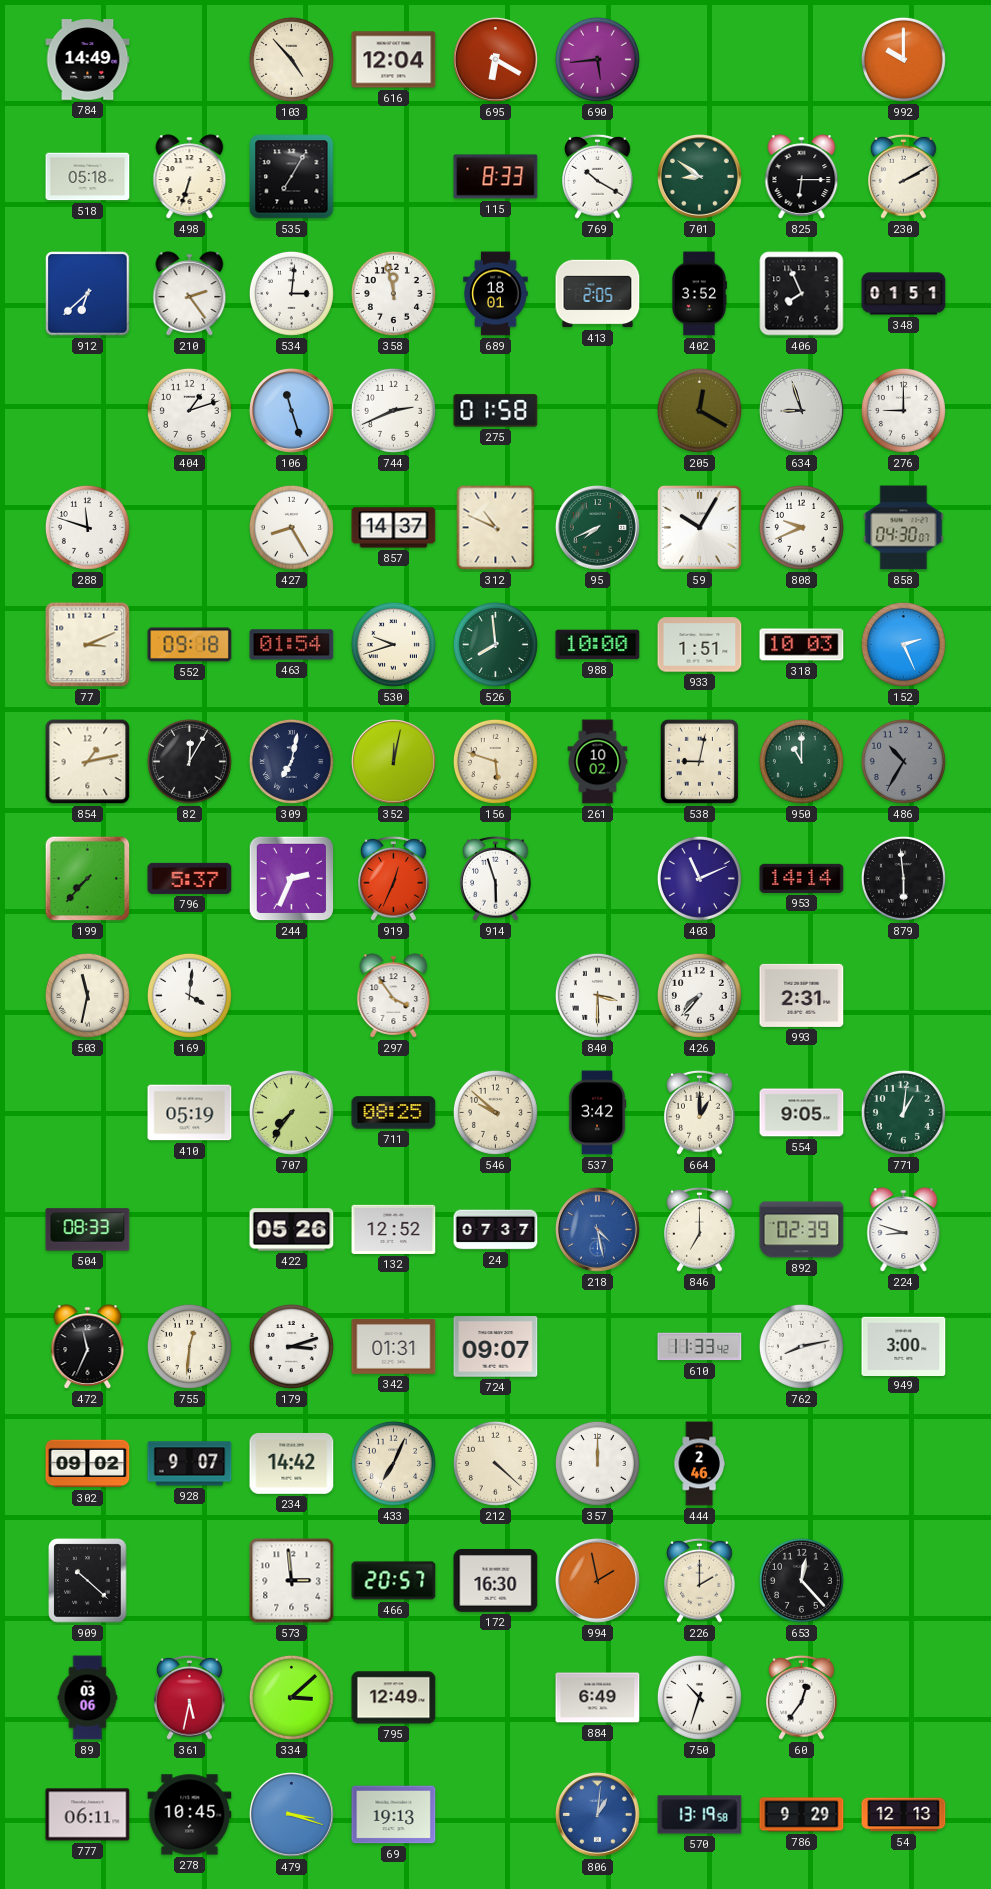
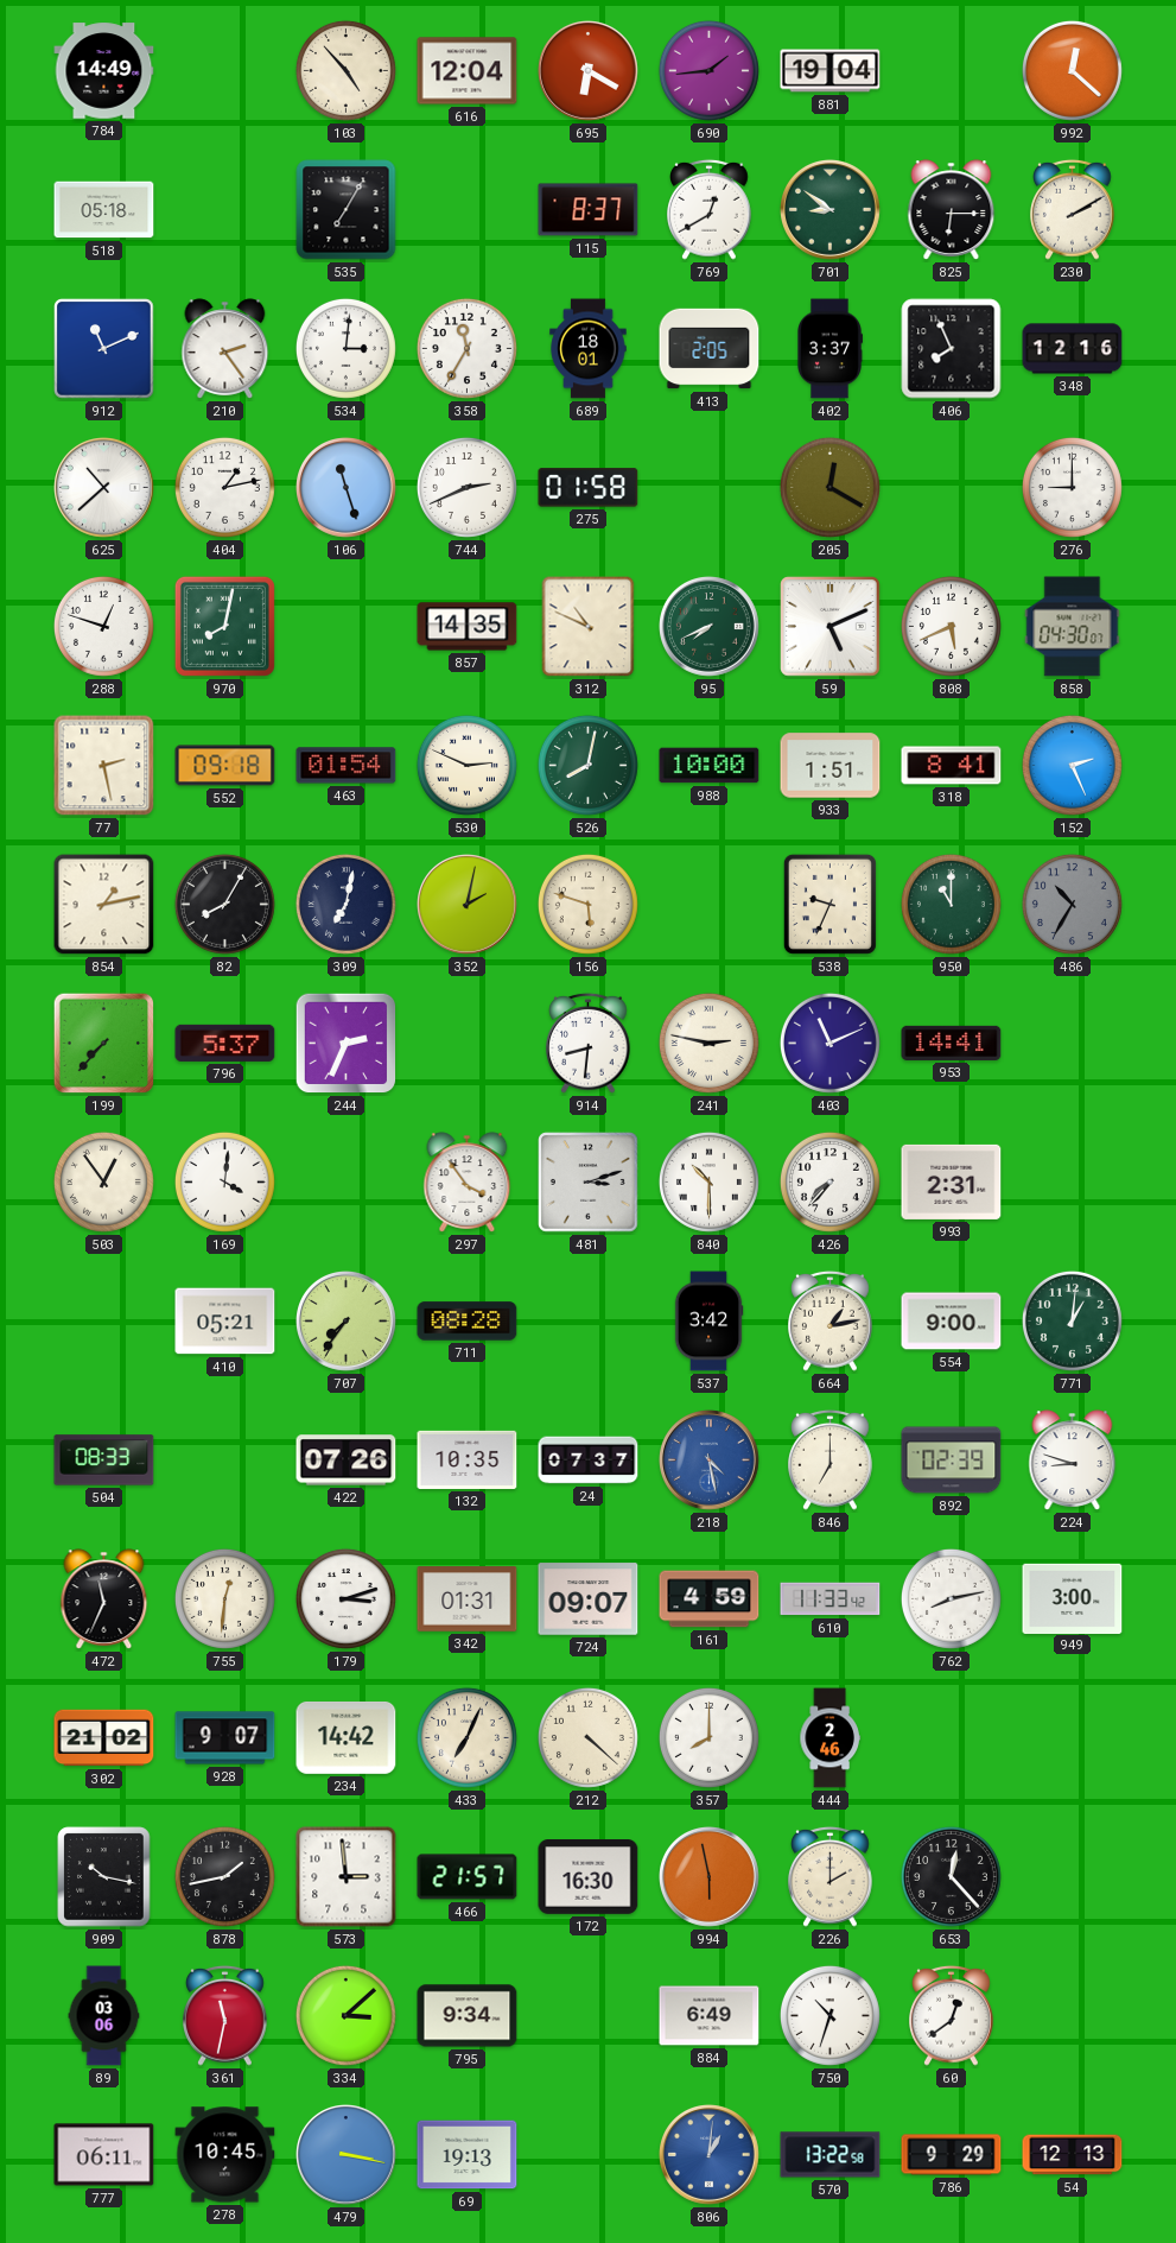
690: 5:44 -> 1:44 (708, 70)
881: none -> 19:04 (831, 71)
992: 10:00 -> 12:22 (1072, 70)
498: 6:33 -> none (190, 177)
115: 8:33 -> 8:37 (589, 210)
769: 10:20 -> 12:40 (710, 209)
912: 6:38 -> 11:11 (104, 349)
358: 11:58 -> 11:35 (466, 348)
402: 3:52 -> 3:37 (831, 349)
348: 01:51 -> 12:16 (1073, 349)
625: none -> 10:38 (104, 488)
404: 1:12 -> 1:13 (224, 487)
634: 8:57 -> none (802, 411)
288: 11:48 -> 12:48 (103, 626)
970: none -> 8:02 (224, 626)
427: 8:25 -> none (291, 527)
857: 14:37 -> 14:35 (468, 627)
59: 10:05 -> 5:11 (831, 627)
808: 9:41 -> 5:41 (951, 626)
77: 3:11 -> 2:28 (104, 766)
530: 9:42 -> 2:49 (466, 765)
526: 7:59 -> 8:02 (587, 765)
318: 10:03 -> 8:41 (952, 766)
82: 12:05 -> 8:05 (224, 904)
352: 12:02 -> 2:02 (468, 905)
261: 10:02 -> none (598, 762)
538: 9:02 -> 9:34 (829, 904)
919: 12:34 -> none (394, 878)
914: 5:57 -> 8:31 (589, 1043)
241: none -> 2:47 (708, 1043)
953: 14:14 -> 14:41 (952, 1043)
879: 5:59 -> none (903, 878)
503: 11:32 -> 12:54 (103, 1181)
481: none -> 3:12 (589, 1183)
840: 3:30 -> 10:30 (708, 1181)
410: 05:19 -> 05:21 (225, 1322)
711: 08:25 -> 08:28 (468, 1322)
546: 9:52 -> none (495, 1112)
664: 1:00 -> 1:13 (831, 1320)
554: 9:05 -> 9:00 (952, 1322)
422: 05:26 -> 07:26 (347, 1461)
132: 12:52 -> 10:35 (468, 1459)
161: none -> 4:59 (710, 1599)
302: 09:02 -> 21:02 (104, 1738)
357: 12:00 -> 8:00 (708, 1737)
909: 10:22 -> 10:17 (104, 1877)
878: none -> 1:43 (224, 1876)
466: 20:57 -> 21:57 (468, 1877)
994: 1:58 -> 5:58 (710, 1877)
361: 5:32 -> 11:32 (225, 2015)
795: 12:49 -> 9:34 (468, 2016)
60: 12:36 -> 12:39 (952, 2015)
479: 3:18 -> 3:17 (347, 2155)
570: 13:19 -> 13:22 (831, 2155)
